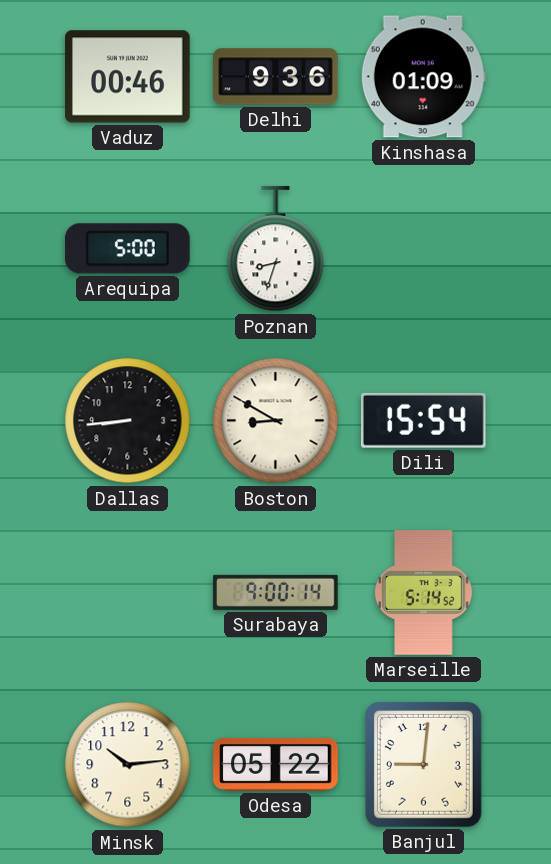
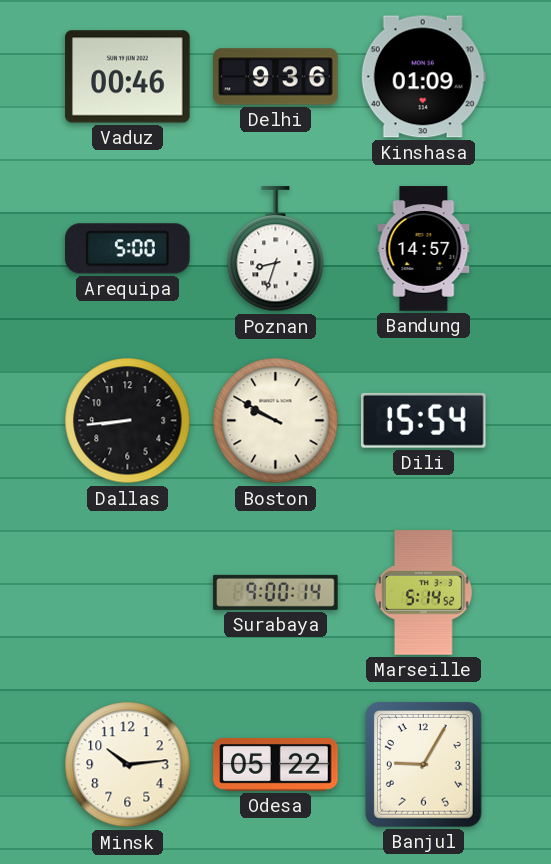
Bandung: none -> 14:57 (424, 249)
Boston: 8:50 -> 9:50 (276, 421)
Banjul: 9:01 -> 9:05 (423, 765)
